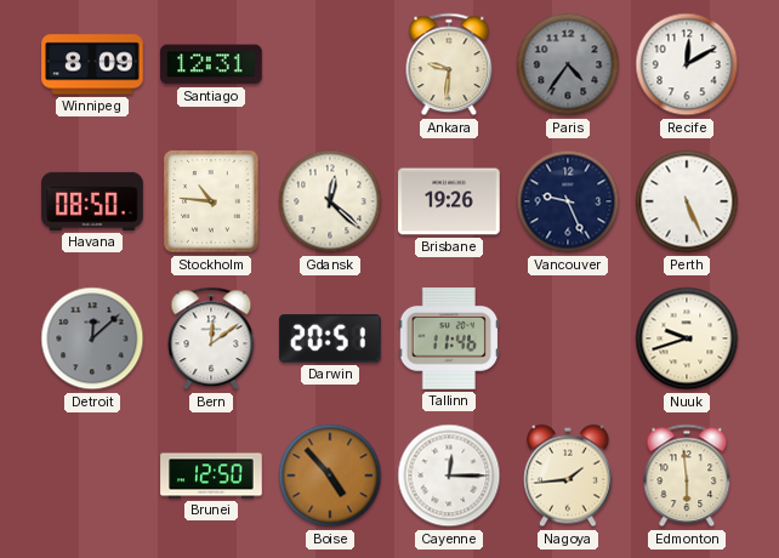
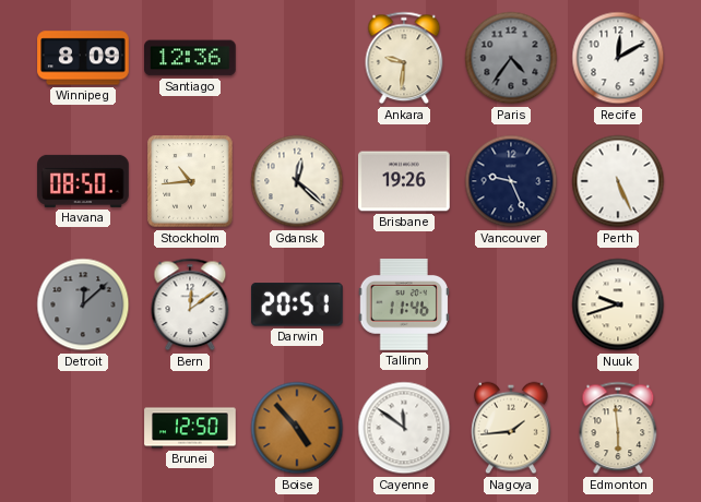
Santiago: 12:31 -> 12:36 (190, 58)
Stockholm: 10:46 -> 10:44 (190, 181)
Cayenne: 12:15 -> 11:51 (404, 428)
